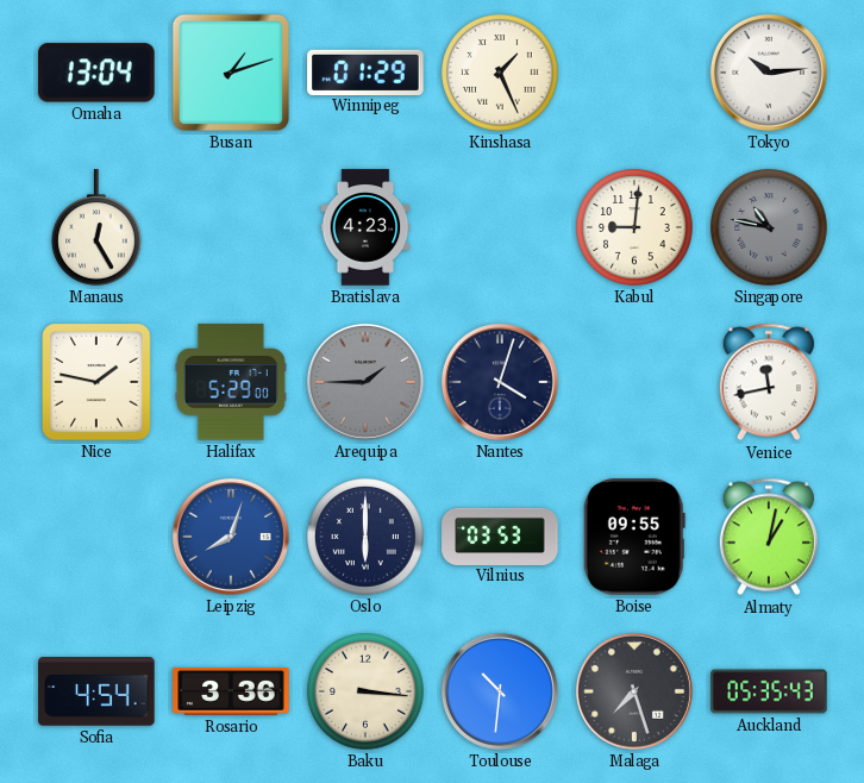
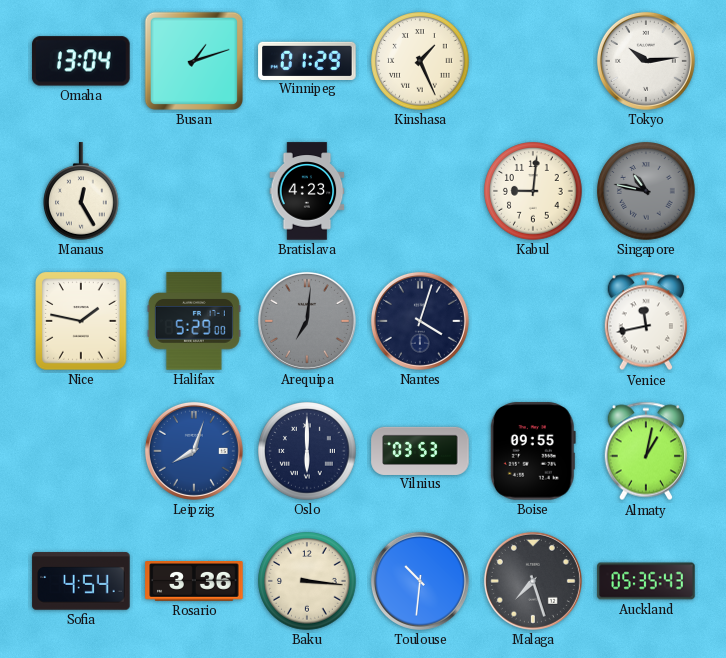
Arequipa: 1:45 -> 7:01 (307, 321)
